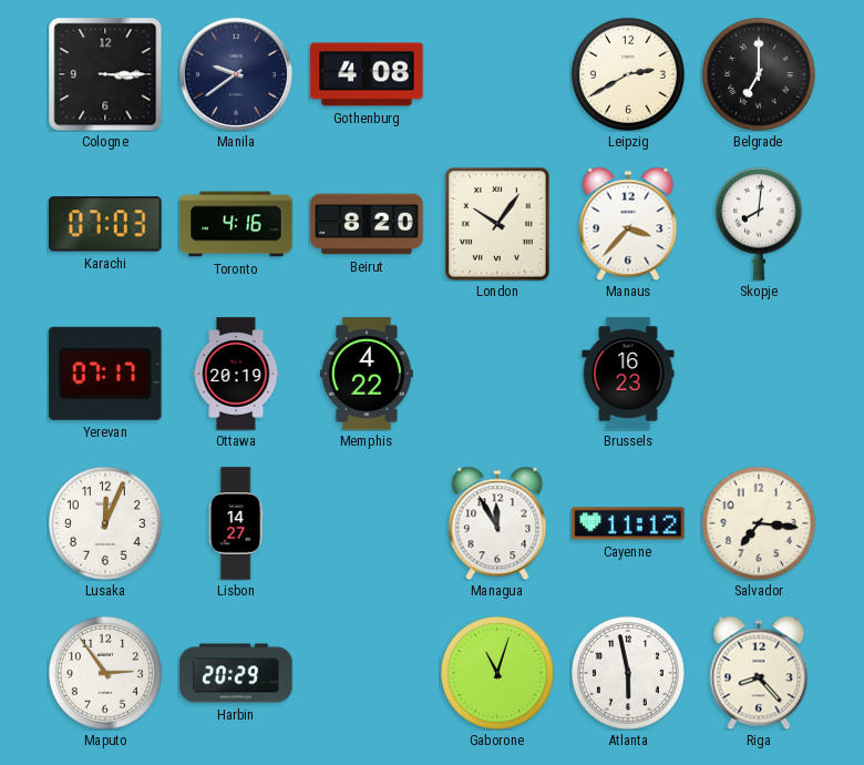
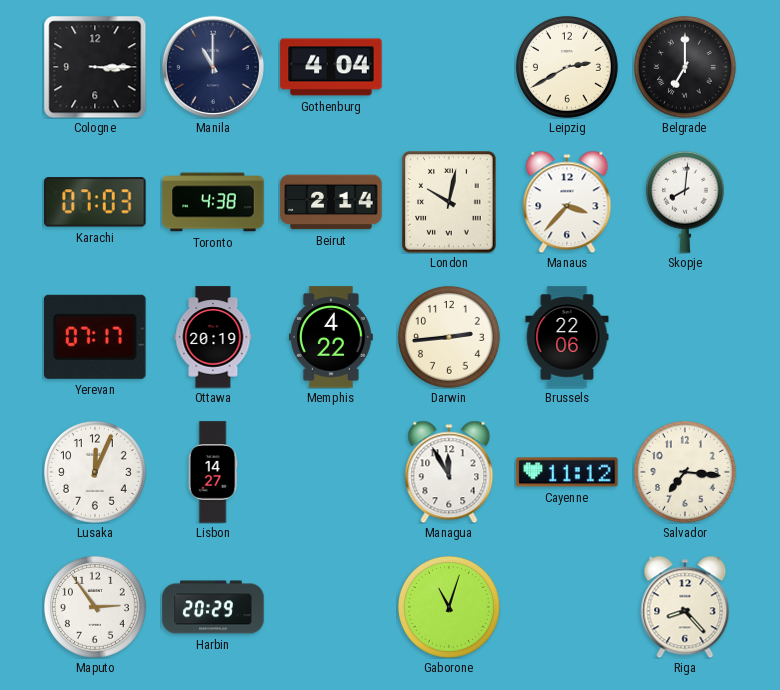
Manila: 9:39 -> 11:00 (213, 67)
Gothenburg: 4:08 -> 4:04 (331, 67)
Toronto: 4:16 -> 4:38 (213, 202)
Beirut: 8:20 -> 2:14 (331, 202)
London: 10:06 -> 10:02 (449, 202)
Darwin: none -> 2:44 (449, 337)
Brussels: 16:23 -> 22:06 (567, 337)
Atlanta: 5:58 -> none (628, 673)
